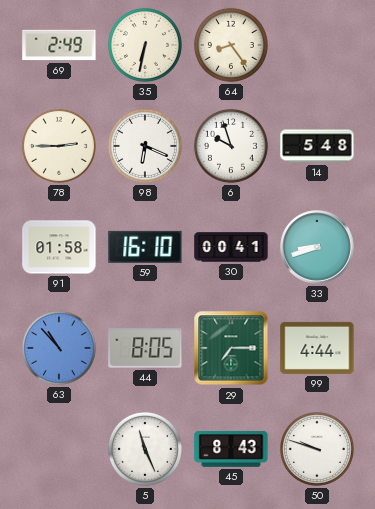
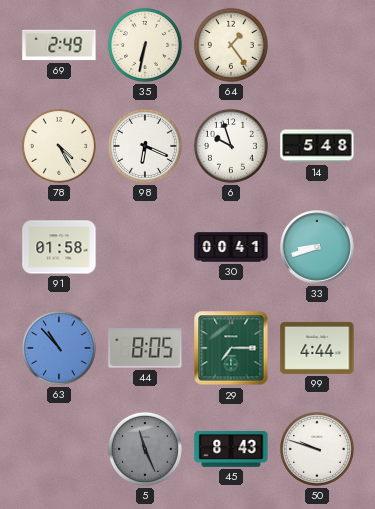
64: 8:24 -> 1:24 (231, 45)
78: 2:45 -> 4:25 (59, 146)
59: 16:10 -> none (145, 247)
5 dial: white -> grey (145, 449)
